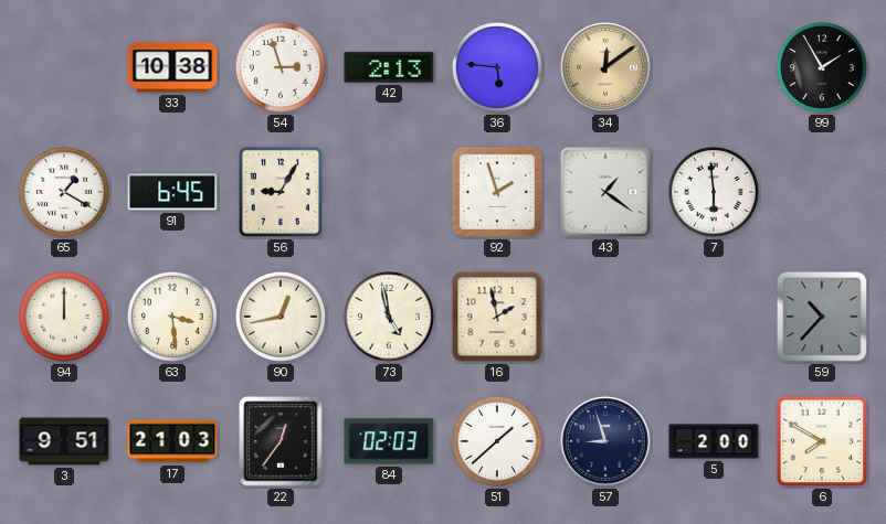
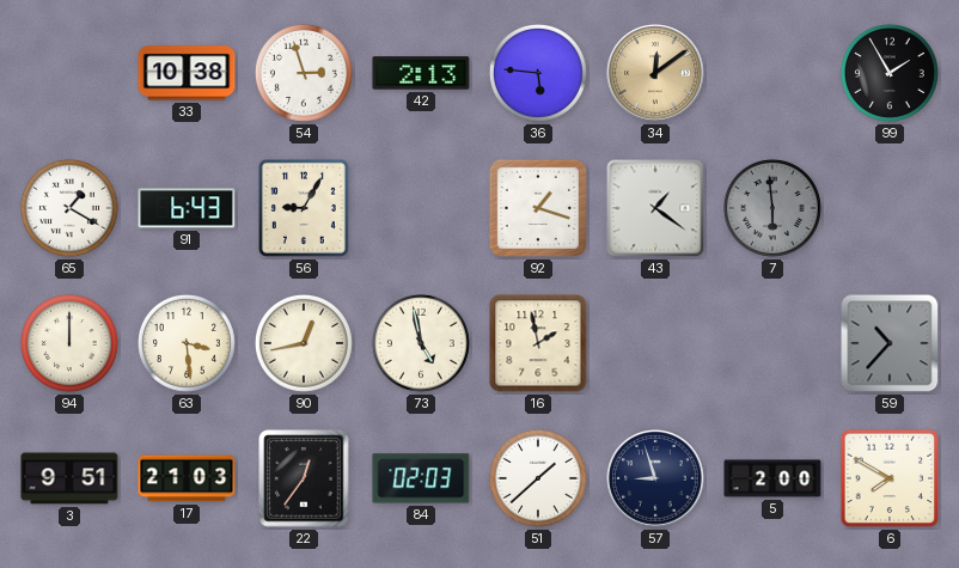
91: 6:45 -> 6:43 (187, 208)
92: 1:57 -> 1:18 (538, 208)
7 dial: white -> grey (772, 208)
